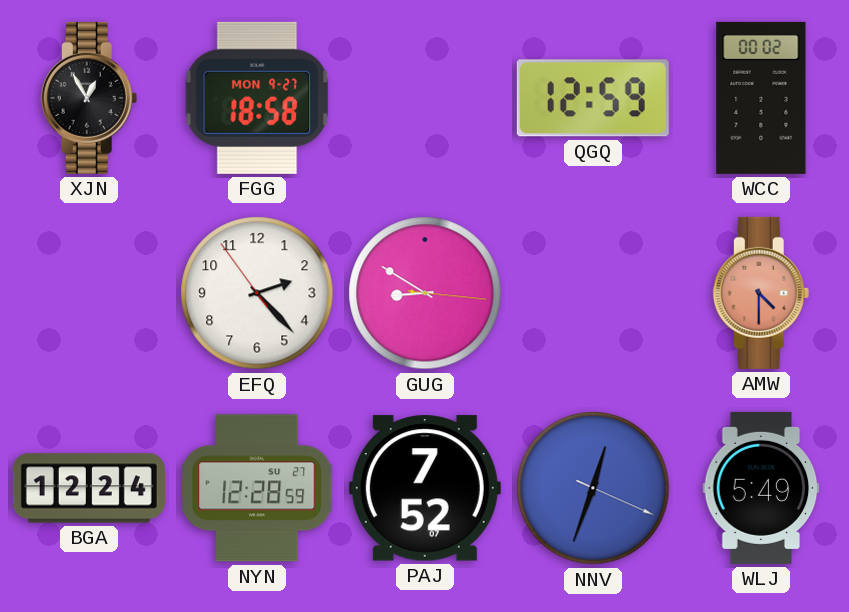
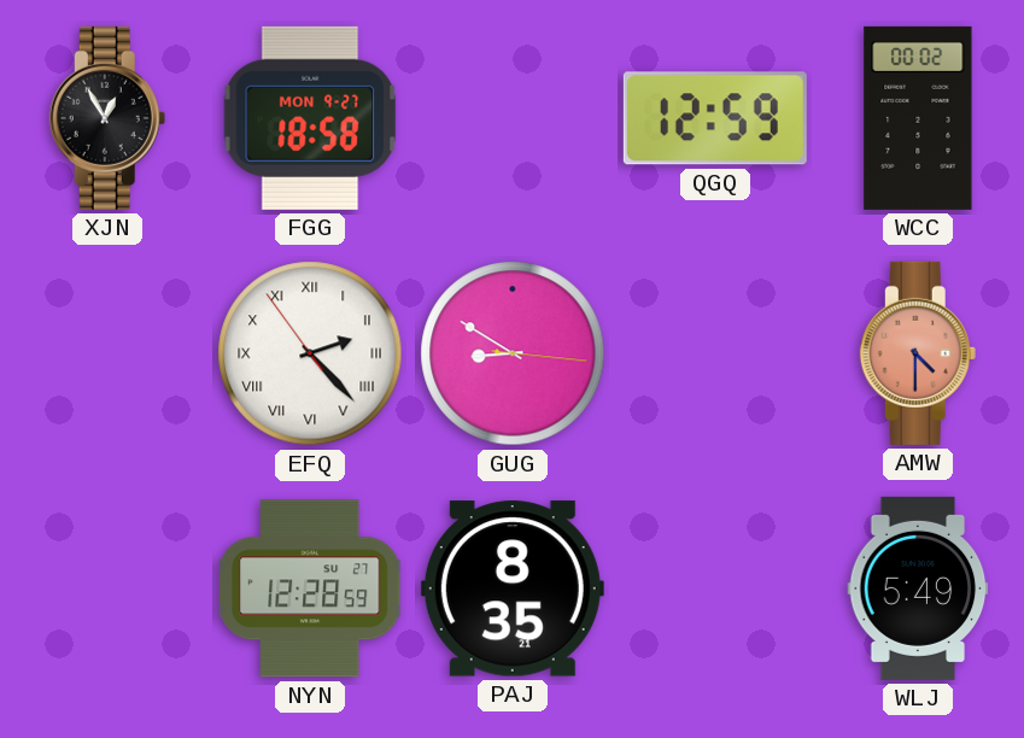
EFQ numerals: Arabic -> Roman (310, 353)
BGA: 12:24 -> none (89, 488)
PAJ: 7:52 -> 8:35 (513, 588)
NNV: 12:33 -> none (593, 488)
